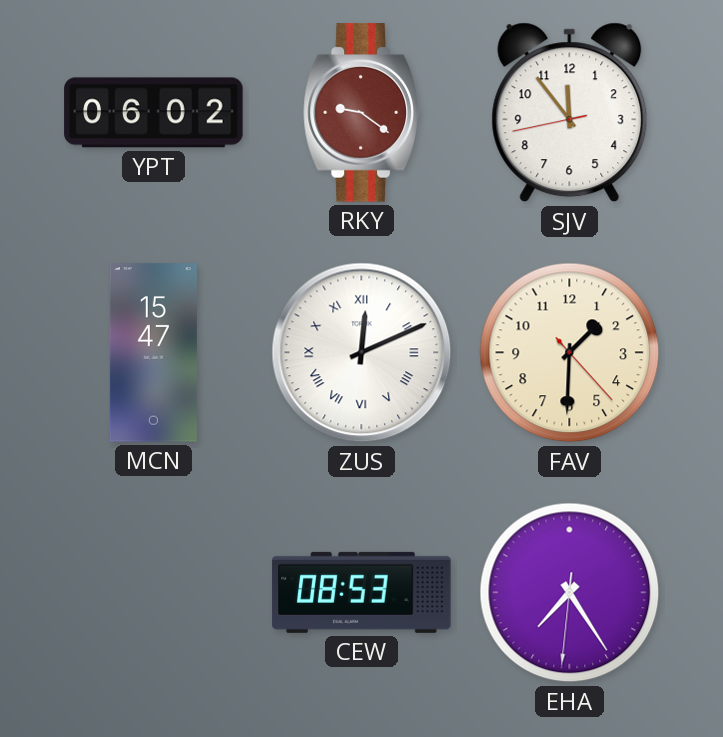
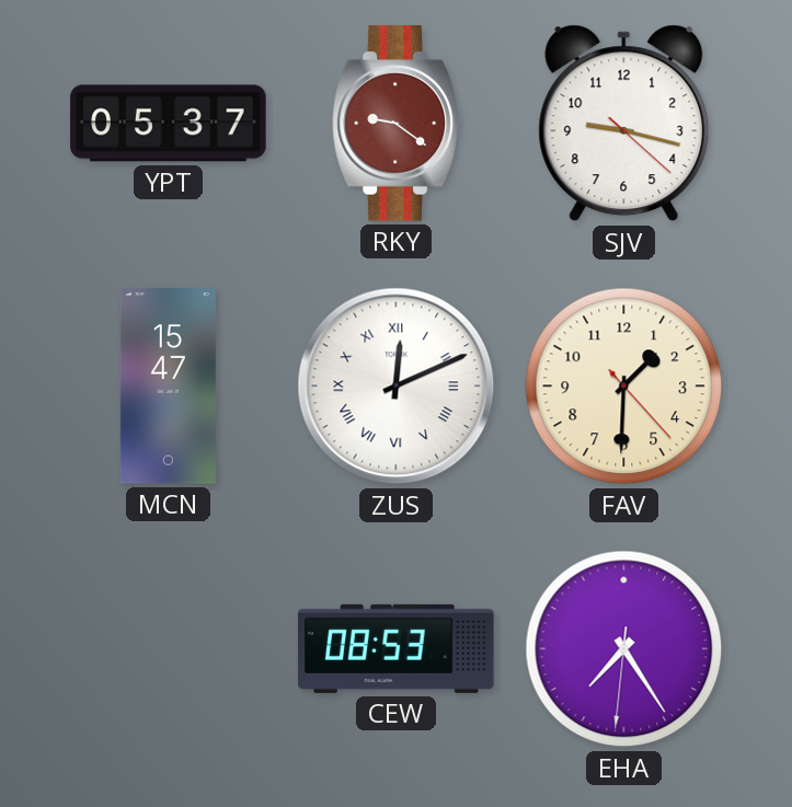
YPT: 06:02 -> 05:37 (169, 124)
SJV: 11:53 -> 9:17 (624, 124)
